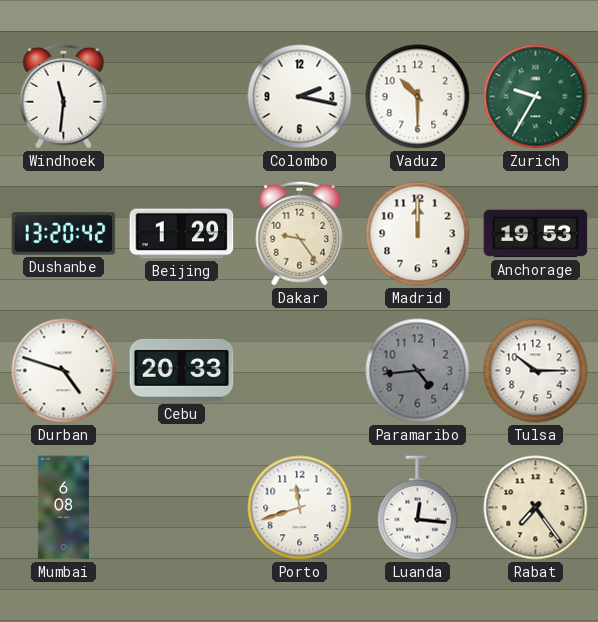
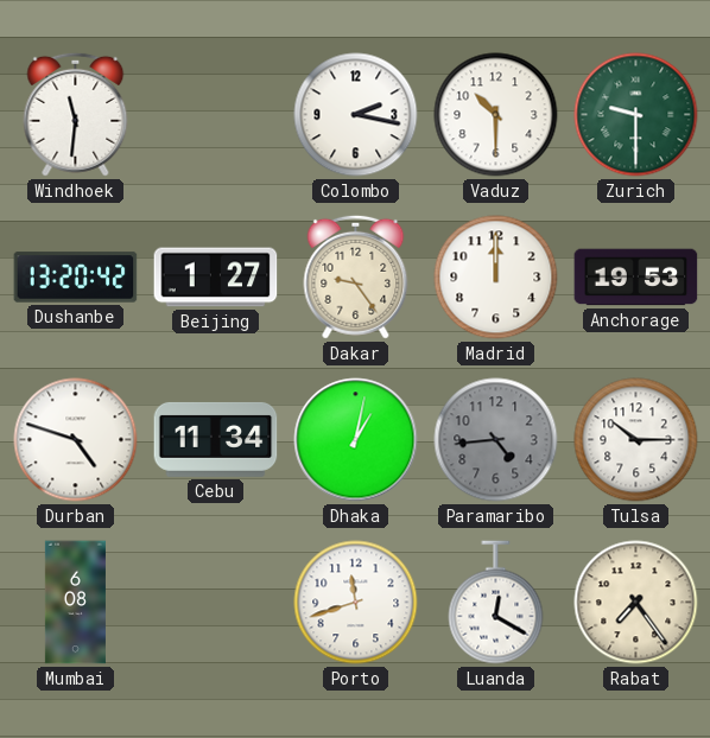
Zurich: 9:35 -> 9:30 (636, 115)
Beijing: 1:29 -> 1:27 (216, 278)
Cebu: 20:33 -> 11:34 (216, 439)
Dhaka: none -> 1:02 (356, 440)
Luanda: 12:16 -> 12:20 (496, 603)
